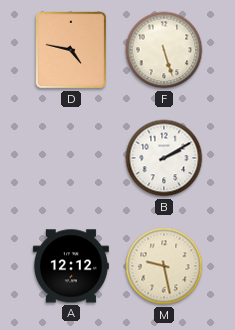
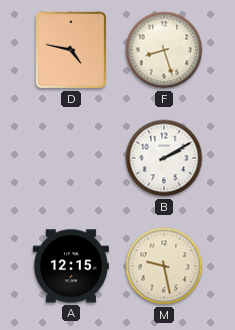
F: 5:27 -> 8:27 (164, 50)
A: 12:12 -> 12:15 (71, 266)
